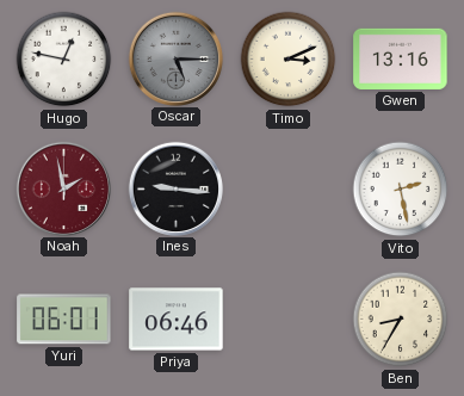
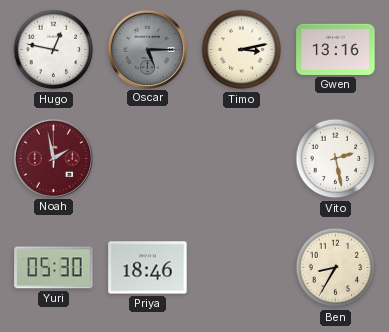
Timo: 3:11 -> 3:13 (242, 50)
Ines: 9:16 -> none (175, 188)
Yuri: 06:01 -> 05:30 (54, 268)
Priya: 06:46 -> 18:46 (148, 268)
